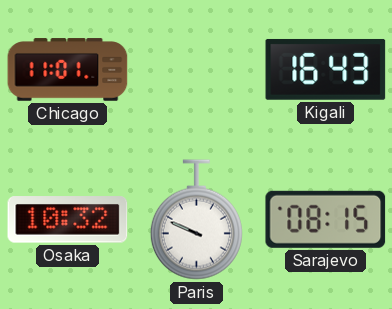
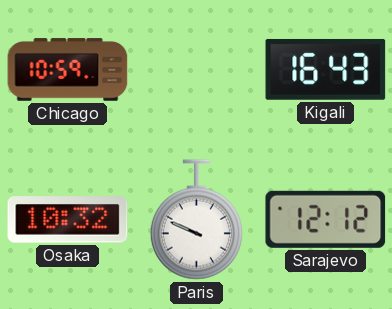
Chicago: 11:01 -> 10:59 (68, 70)
Sarajevo: 08:15 -> 12:12 (326, 219)
